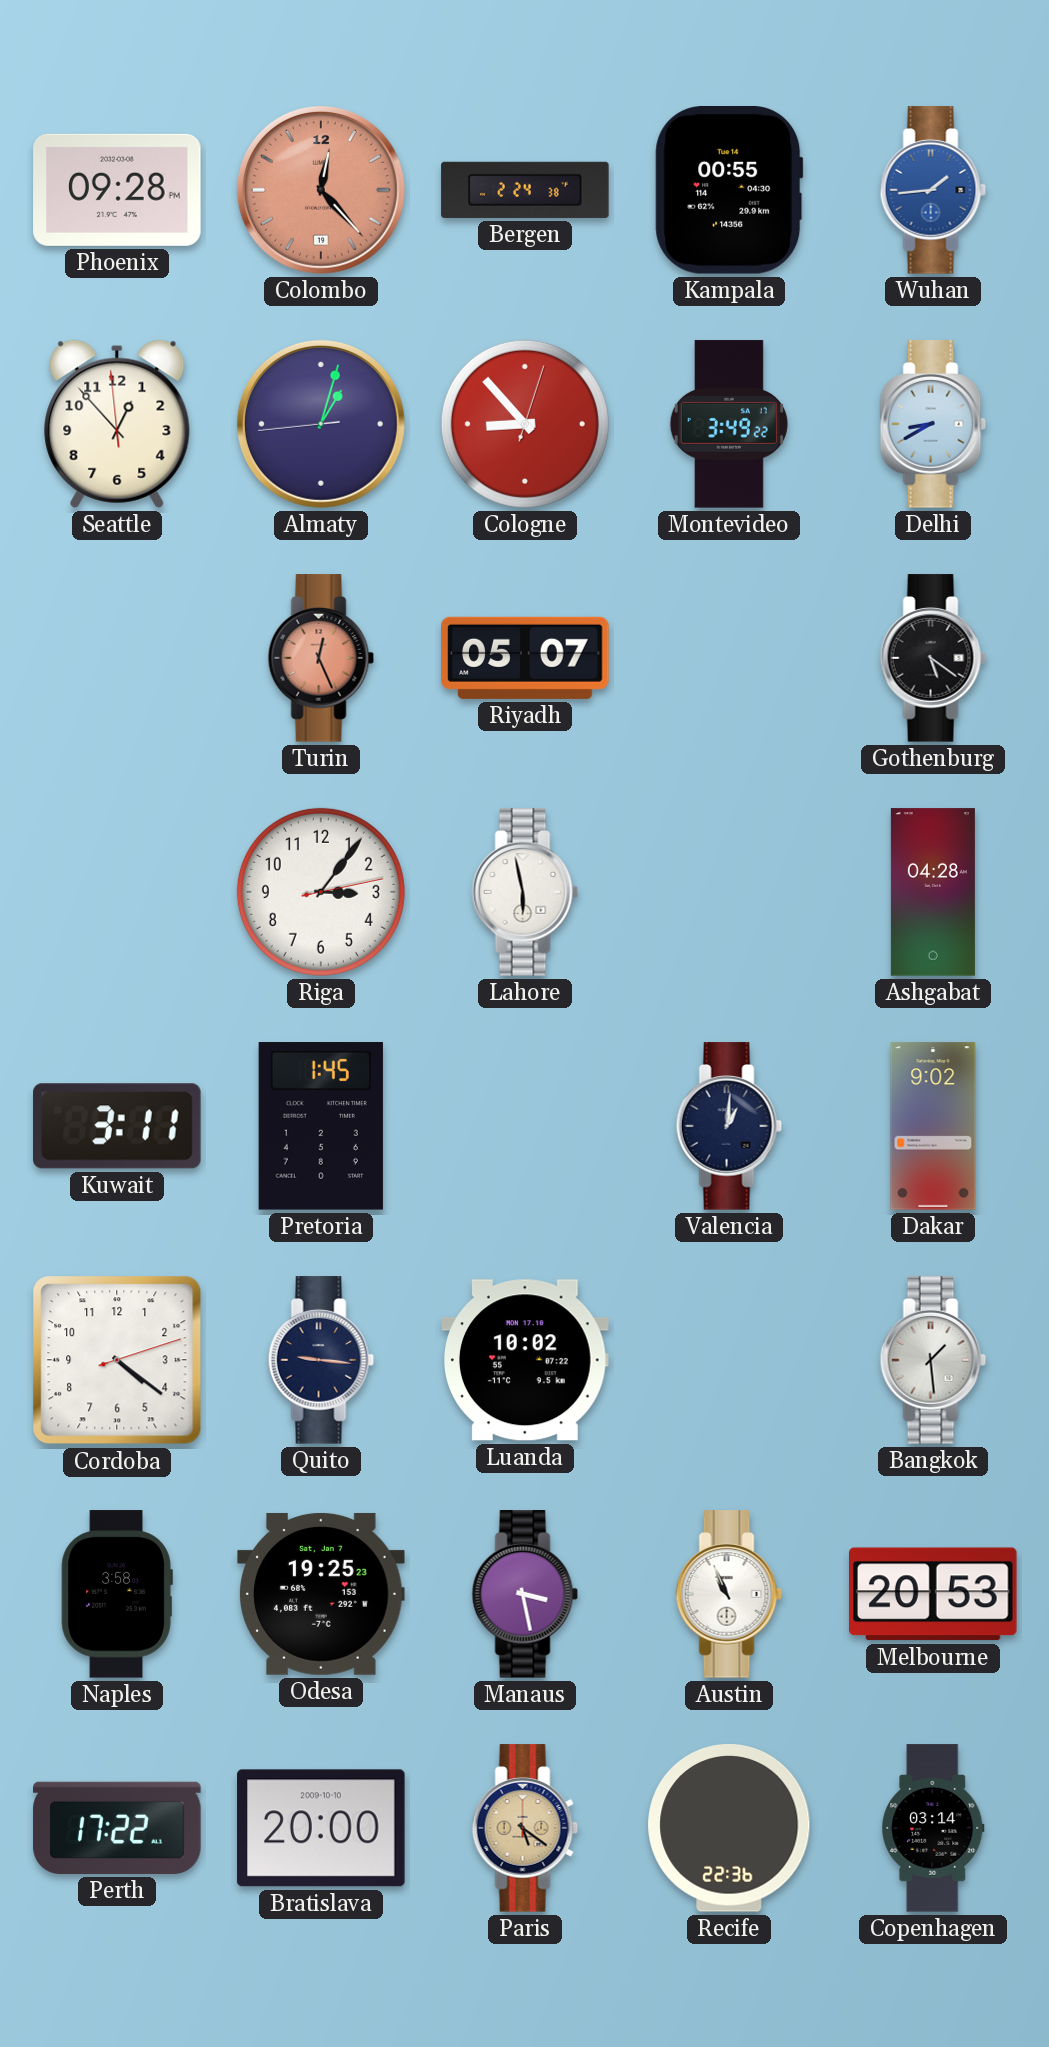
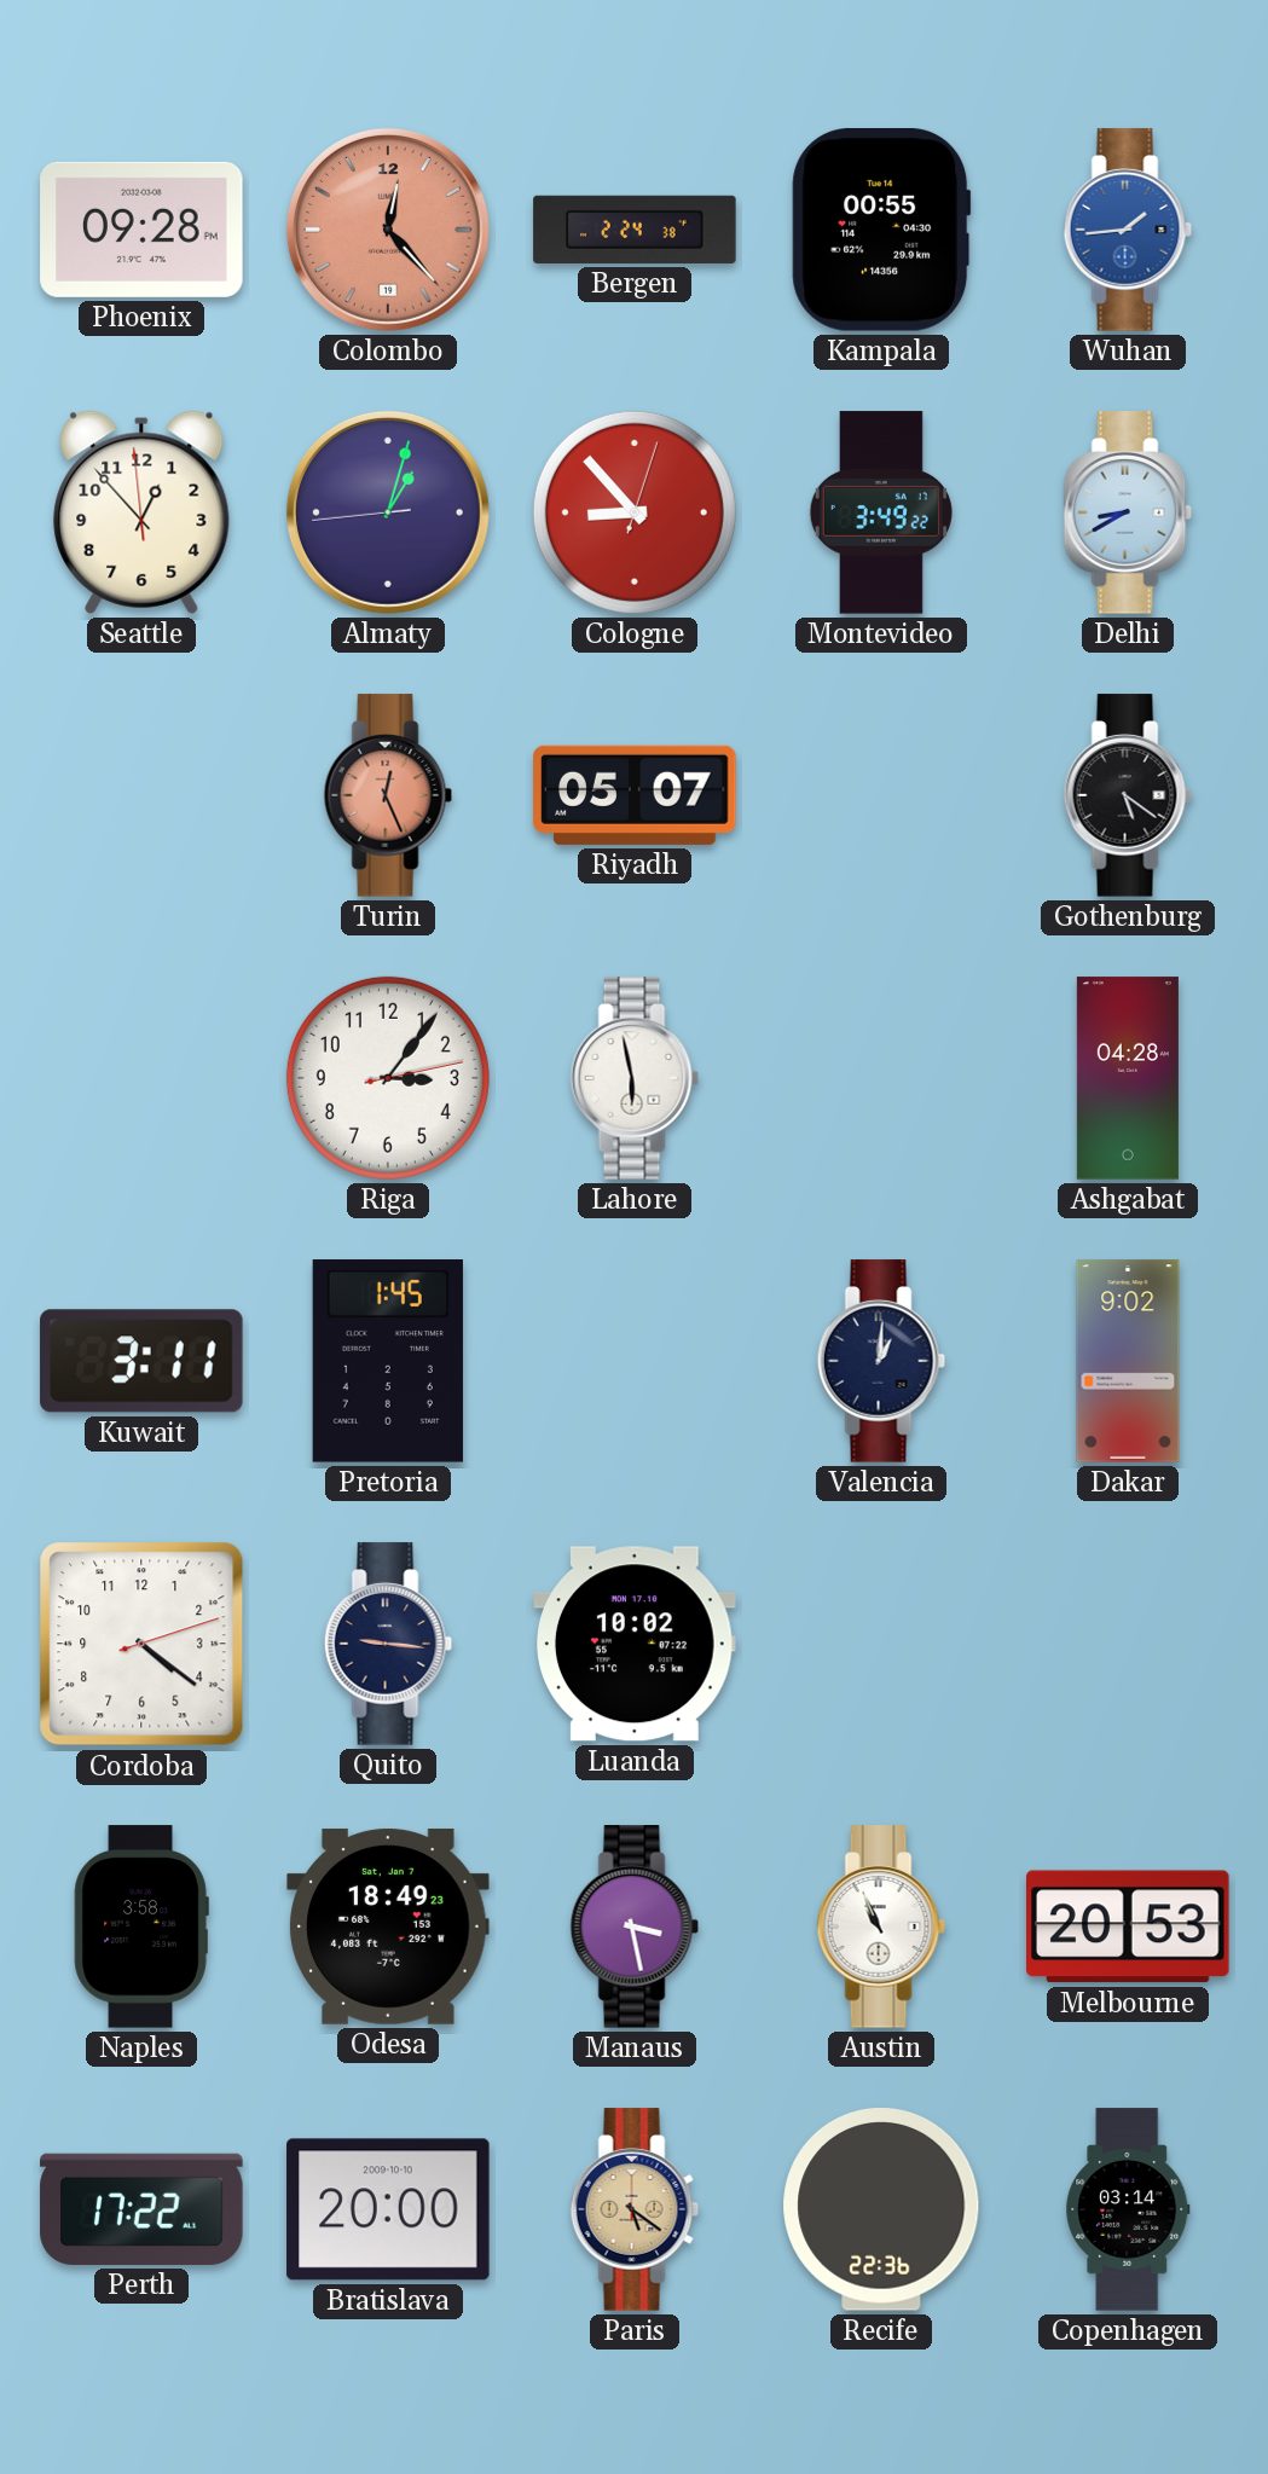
Bangkok: 1:29 -> none (933, 1360)
Odesa: 19:25 -> 18:49 (388, 1927)
